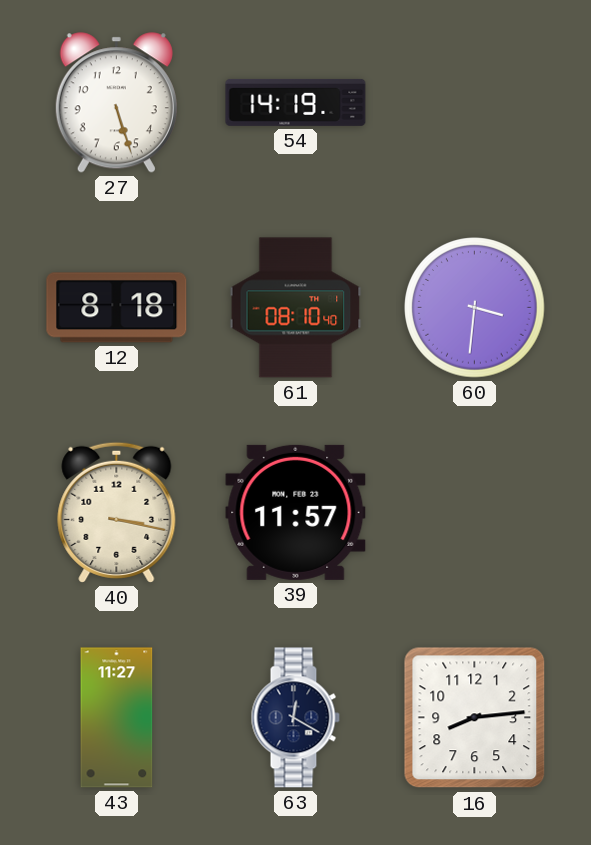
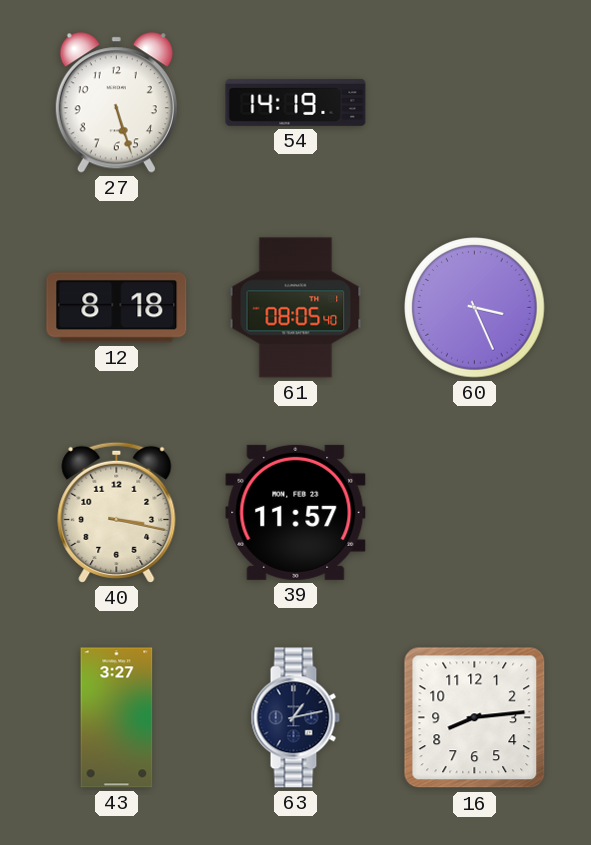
61: 08:10 -> 08:05 (296, 308)
60: 3:31 -> 3:26 (475, 308)
43: 11:27 -> 3:27 (117, 718)
63: 12:20 -> 1:13 (295, 718)
